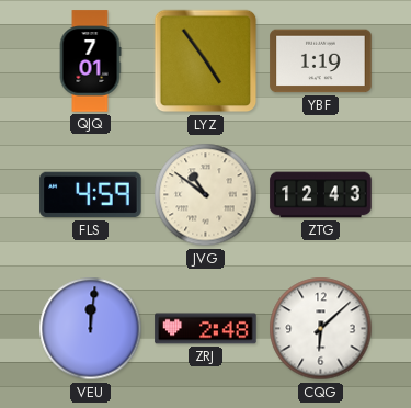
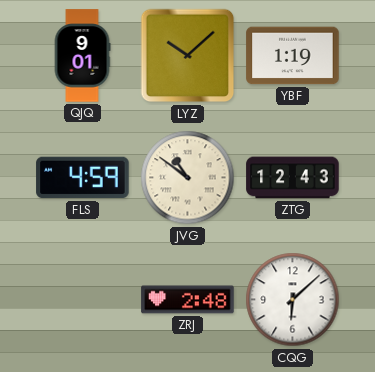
QJQ: 7:01 -> 9:01 (82, 56)
LYZ: 4:54 -> 10:08 (188, 56)
VEU: 12:01 -> none (91, 329)
